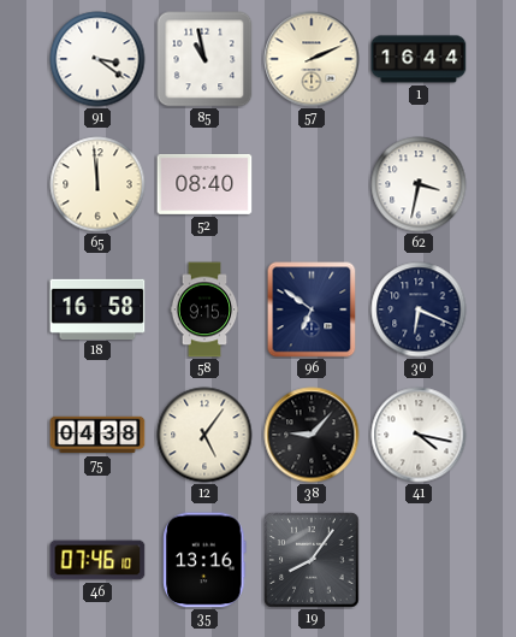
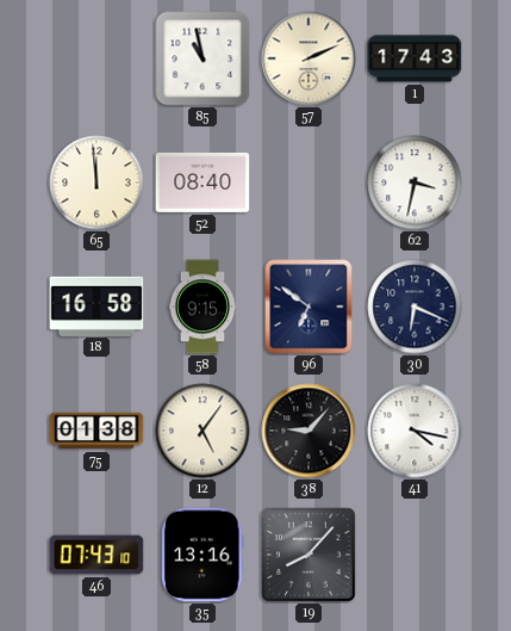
91: 3:21 -> none (97, 59)
1: 16:44 -> 17:43 (415, 58)
75: 04:38 -> 01:38 (96, 431)
46: 07:46 -> 07:43 (96, 555)
19: 8:06 -> 8:07 (309, 555)
